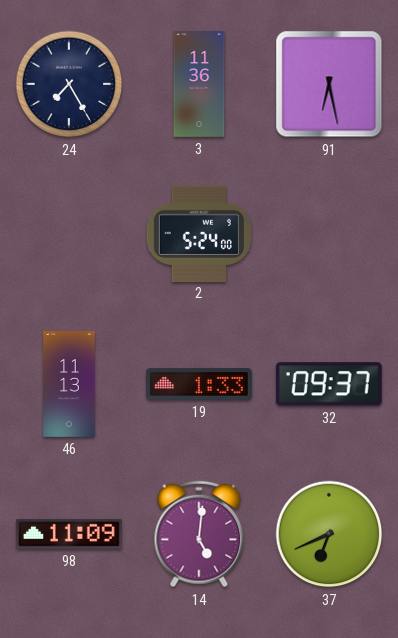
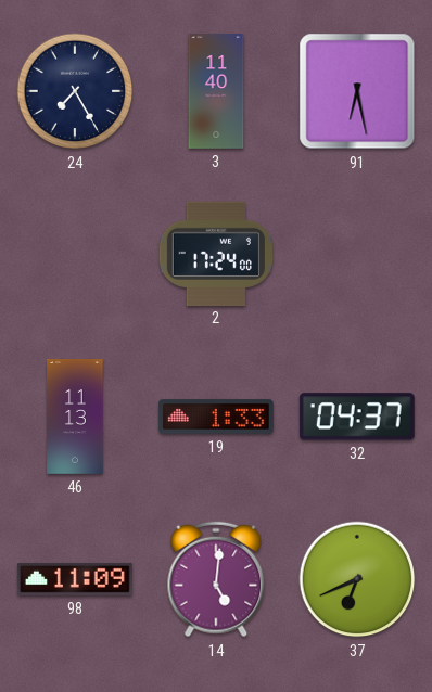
3: 11:36 -> 11:40 (216, 92)
2: 5:24 -> 17:24 (216, 253)
32: 09:37 -> 04:37 (357, 417)
